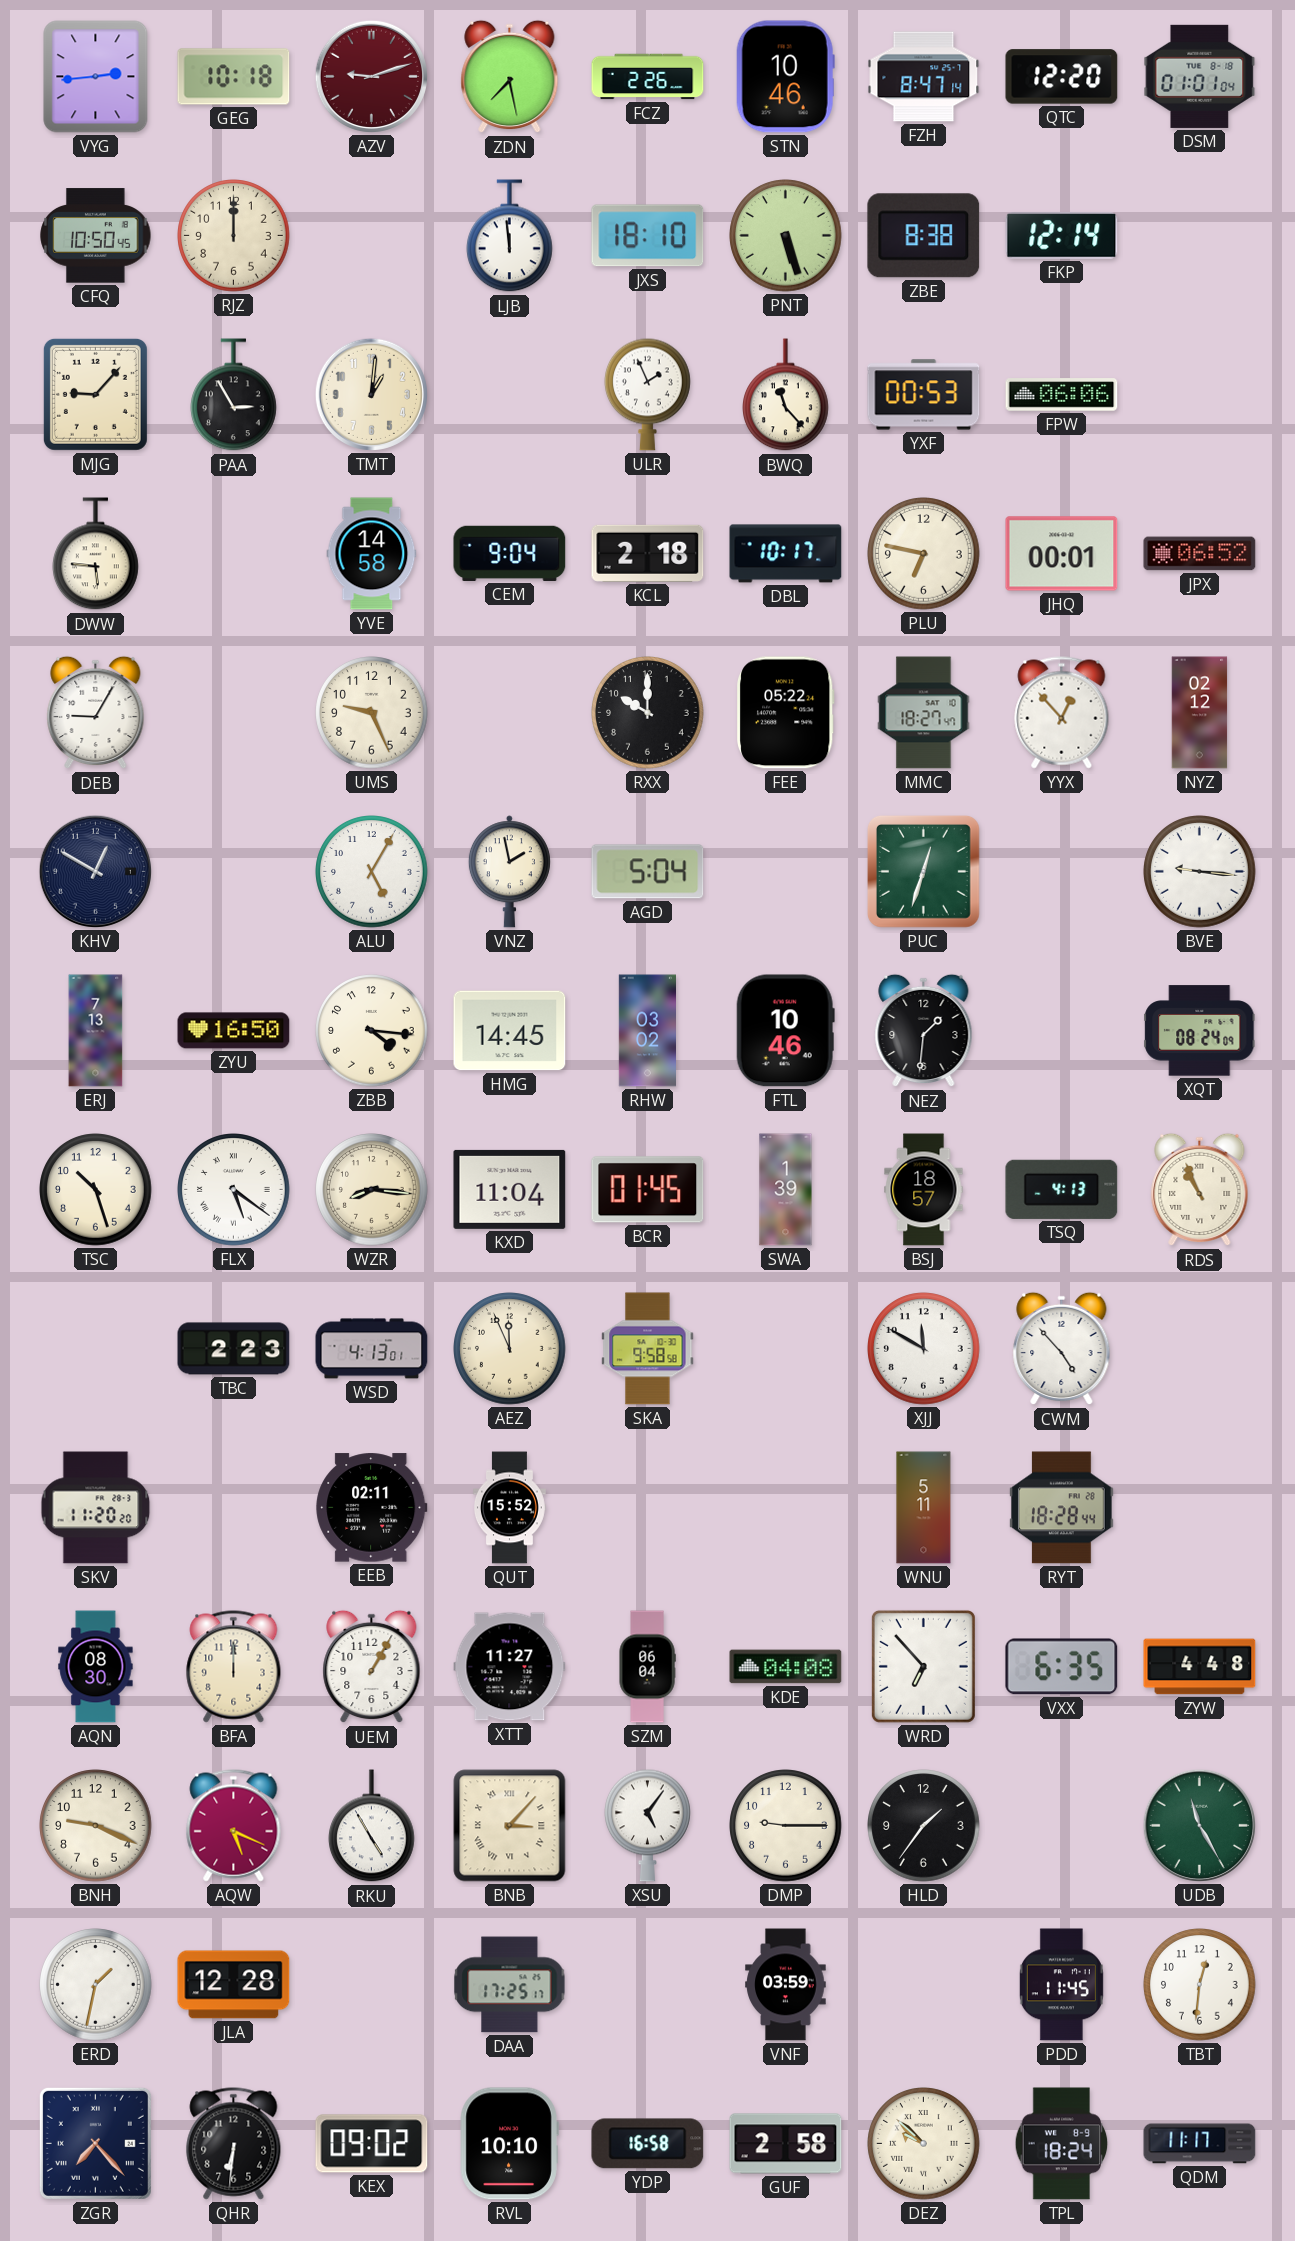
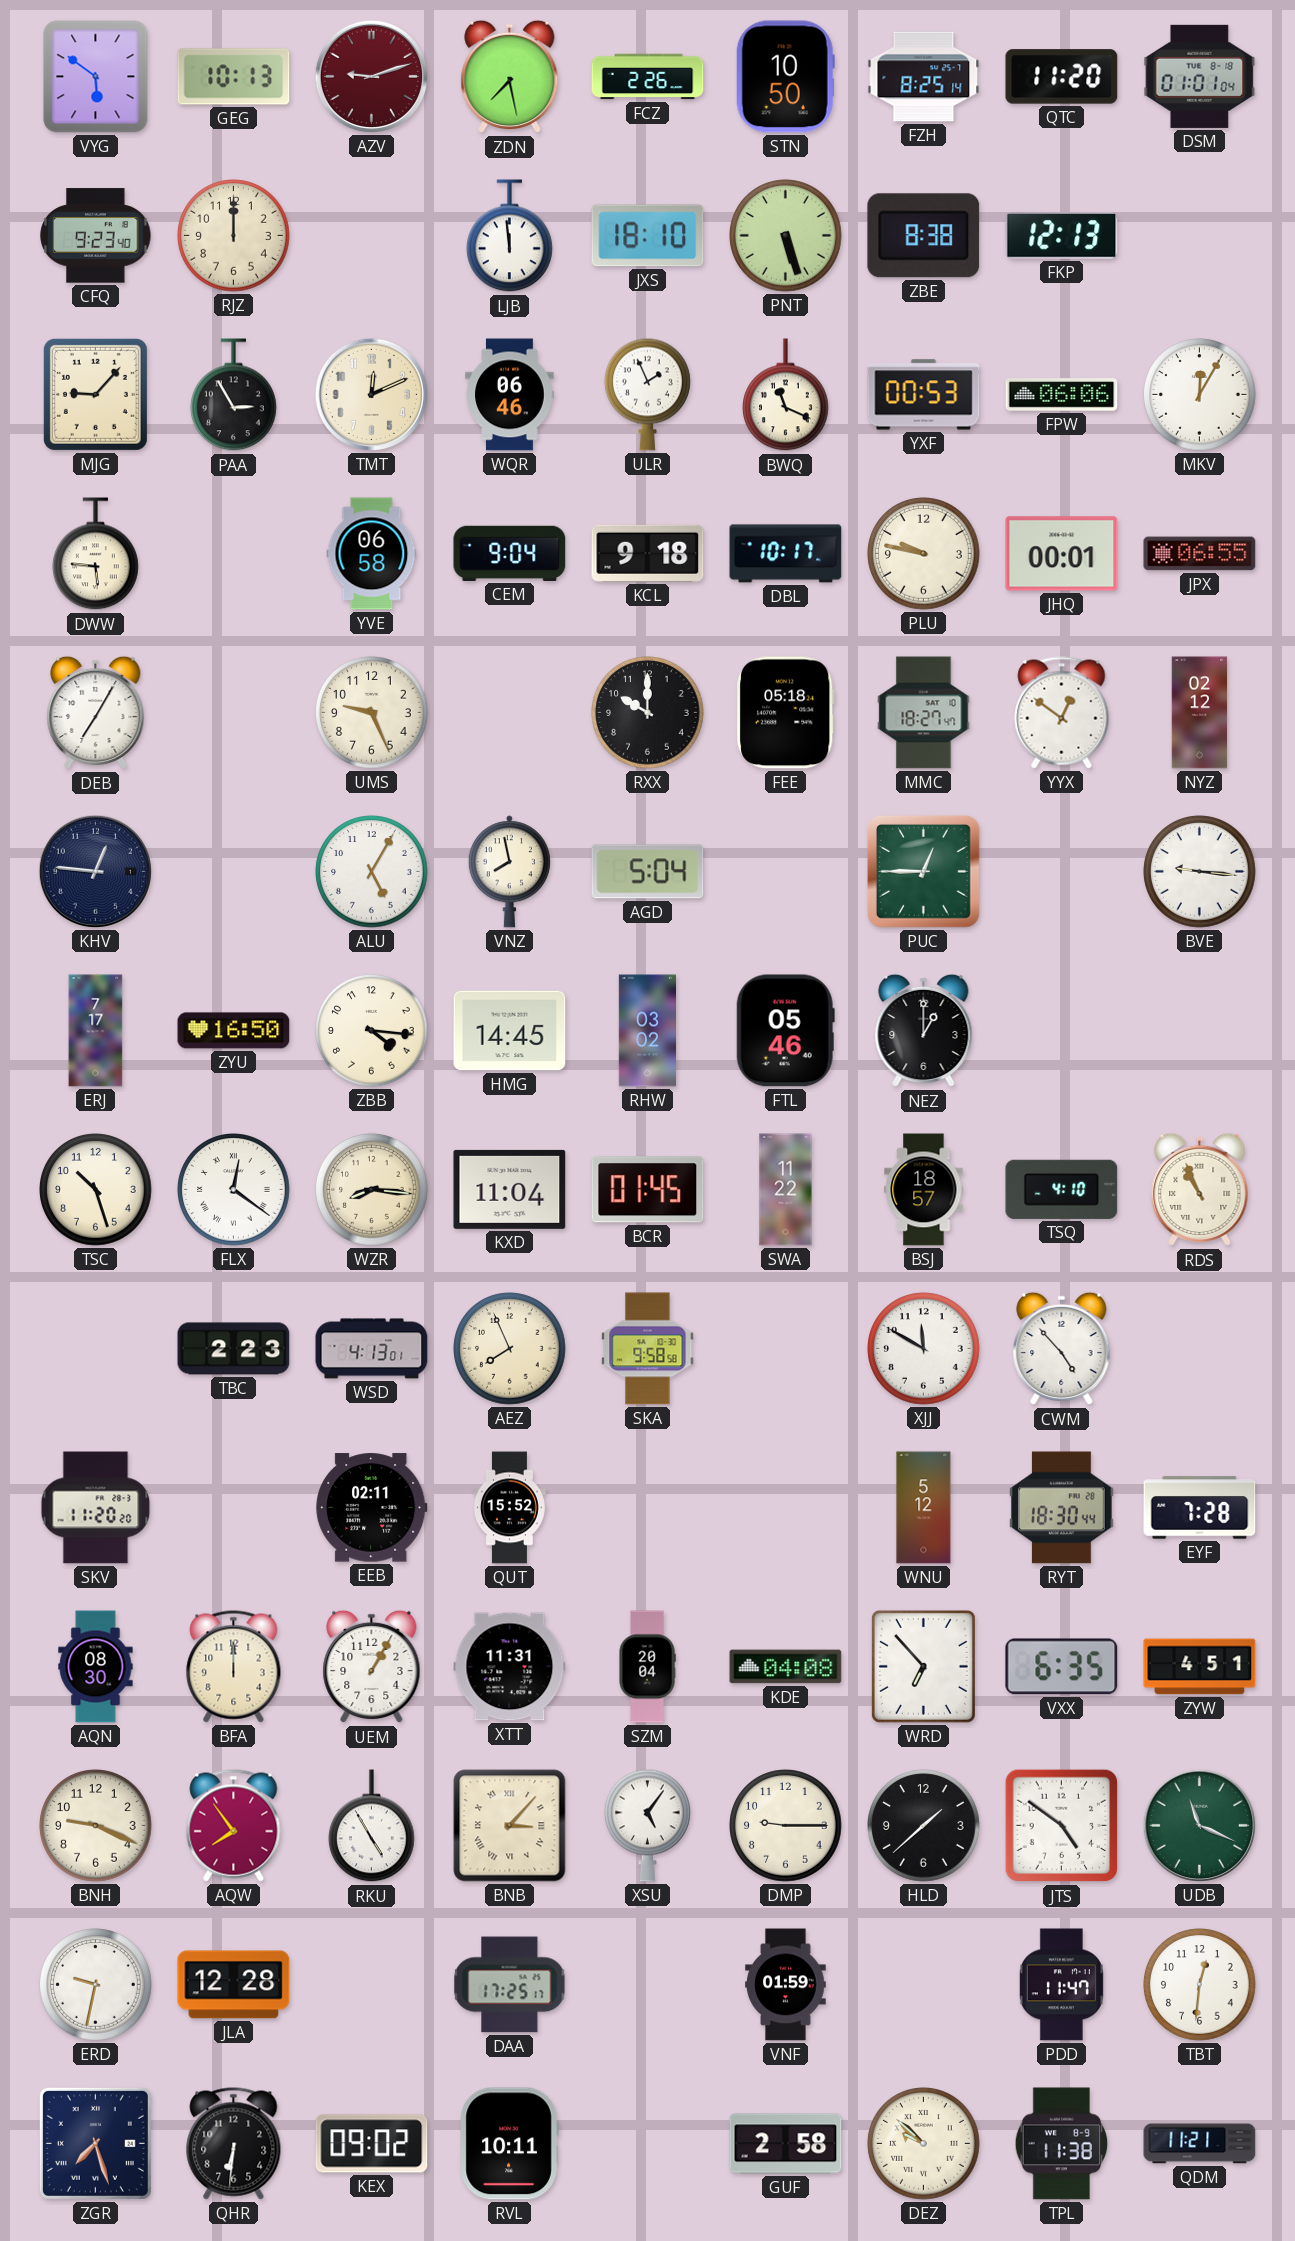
VYG: 2:44 -> 5:51 (96, 77)
GEG: 10:18 -> 10:13 (234, 77)
STN: 10:46 -> 10:50 (785, 77)
FZH: 8:47 -> 8:25 (924, 77)
QTC: 12:20 -> 11:20 (1062, 77)
CFQ: 10:50 -> 9:23 (96, 236)
FKP: 12:14 -> 12:13 (1062, 236)
TMT: 1:01 -> 12:11 (371, 394)
WQR: none -> 06:46 (510, 395)
BWQ: 11:23 -> 11:19 (786, 395)
MKV: none -> 12:05 (1200, 395)
YVE: 14:58 -> 06:58 (372, 554)
KCL: 2:18 -> 9:18 (648, 553)
PLU: 6:47 -> 9:47 (924, 554)
JPX: 06:52 -> 06:55 (1200, 554)
DEB: 9:05 -> 7:05 (96, 713)
FEE: 05:22 -> 05:18 (786, 713)
YYX: 12:53 -> 12:51 (1062, 713)
KHV: 12:50 -> 12:46 (95, 871)
VNZ: 1:58 -> 7:58 (509, 872)
PUC: 12:33 -> 12:45 (923, 871)
ERJ: 7:13 -> 7:17 (96, 1031)
FTL: 10:46 -> 05:46 (785, 1031)
NEZ: 1:31 -> 1:00 (924, 1031)
XQT: 08:24 -> none (1200, 1031)
FLX: 5:21 -> 12:21 (234, 1190)
SWA: 1:39 -> 11:22 (786, 1190)
TSQ: 4:13 -> 4:10 (1062, 1189)
AEZ: 11:56 -> 7:56 (510, 1349)
WNU: 5:11 -> 5:12 (924, 1508)
RYT: 18:28 -> 18:30 (1061, 1508)
EYF: none -> 7:28 (1200, 1508)
XTT: 11:27 -> 11:31 (510, 1667)
SZM: 06:04 -> 20:04 (647, 1667)
ZYW: 4:48 -> 4:51 (1200, 1667)
AQW: 5:19 -> 7:54 (234, 1826)
HLD: 1:36 -> 1:38 (924, 1826)
JTS: none -> 4:51 (1062, 1826)
UDB: 11:25 -> 11:19 (1199, 1825)
ERD: 1:32 -> 9:32 (96, 1985)
VNF: 03:59 -> 01:59 (786, 1985)
PDD: 11:45 -> 11:47 (1061, 1985)
ZGR: 7:23 -> 7:27 (95, 2143)
RVL: 10:10 -> 10:11 (509, 2144)
YDP: 16:58 -> none (648, 2144)
TPL: 18:24 -> 11:38 (1062, 2144)
QDM: 11:17 -> 11:21 (1200, 2144)
